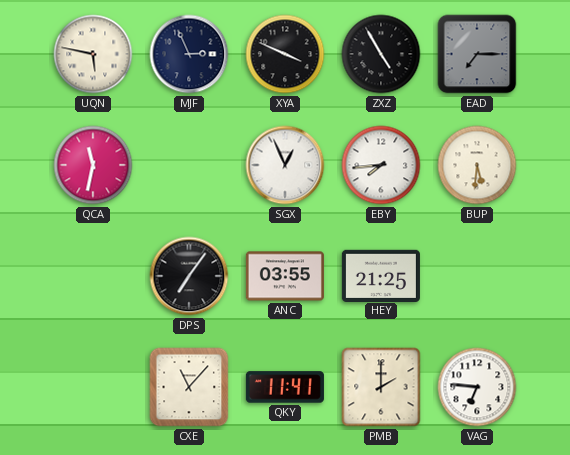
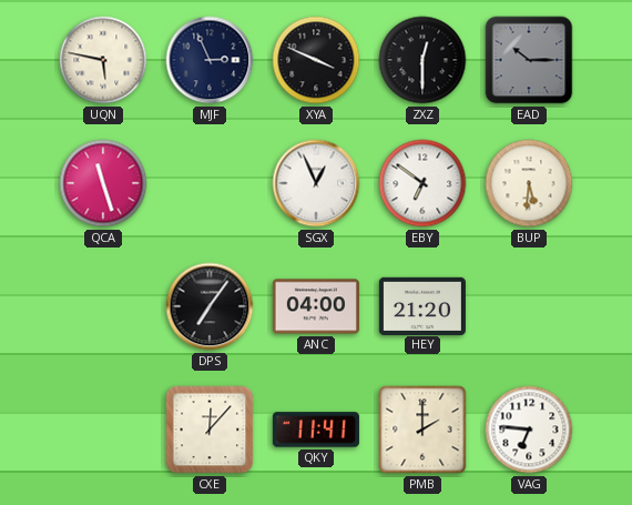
ZXZ: 4:55 -> 12:30 (422, 60)
EAD: 7:15 -> 10:15 (529, 60)
QCA: 11:32 -> 11:27 (103, 183)
EBY: 7:44 -> 6:51 (422, 183)
ANC: 03:55 -> 04:00 (316, 306)
HEY: 21:25 -> 21:20 (422, 305)
CXE: 11:07 -> 12:07 (210, 430)
